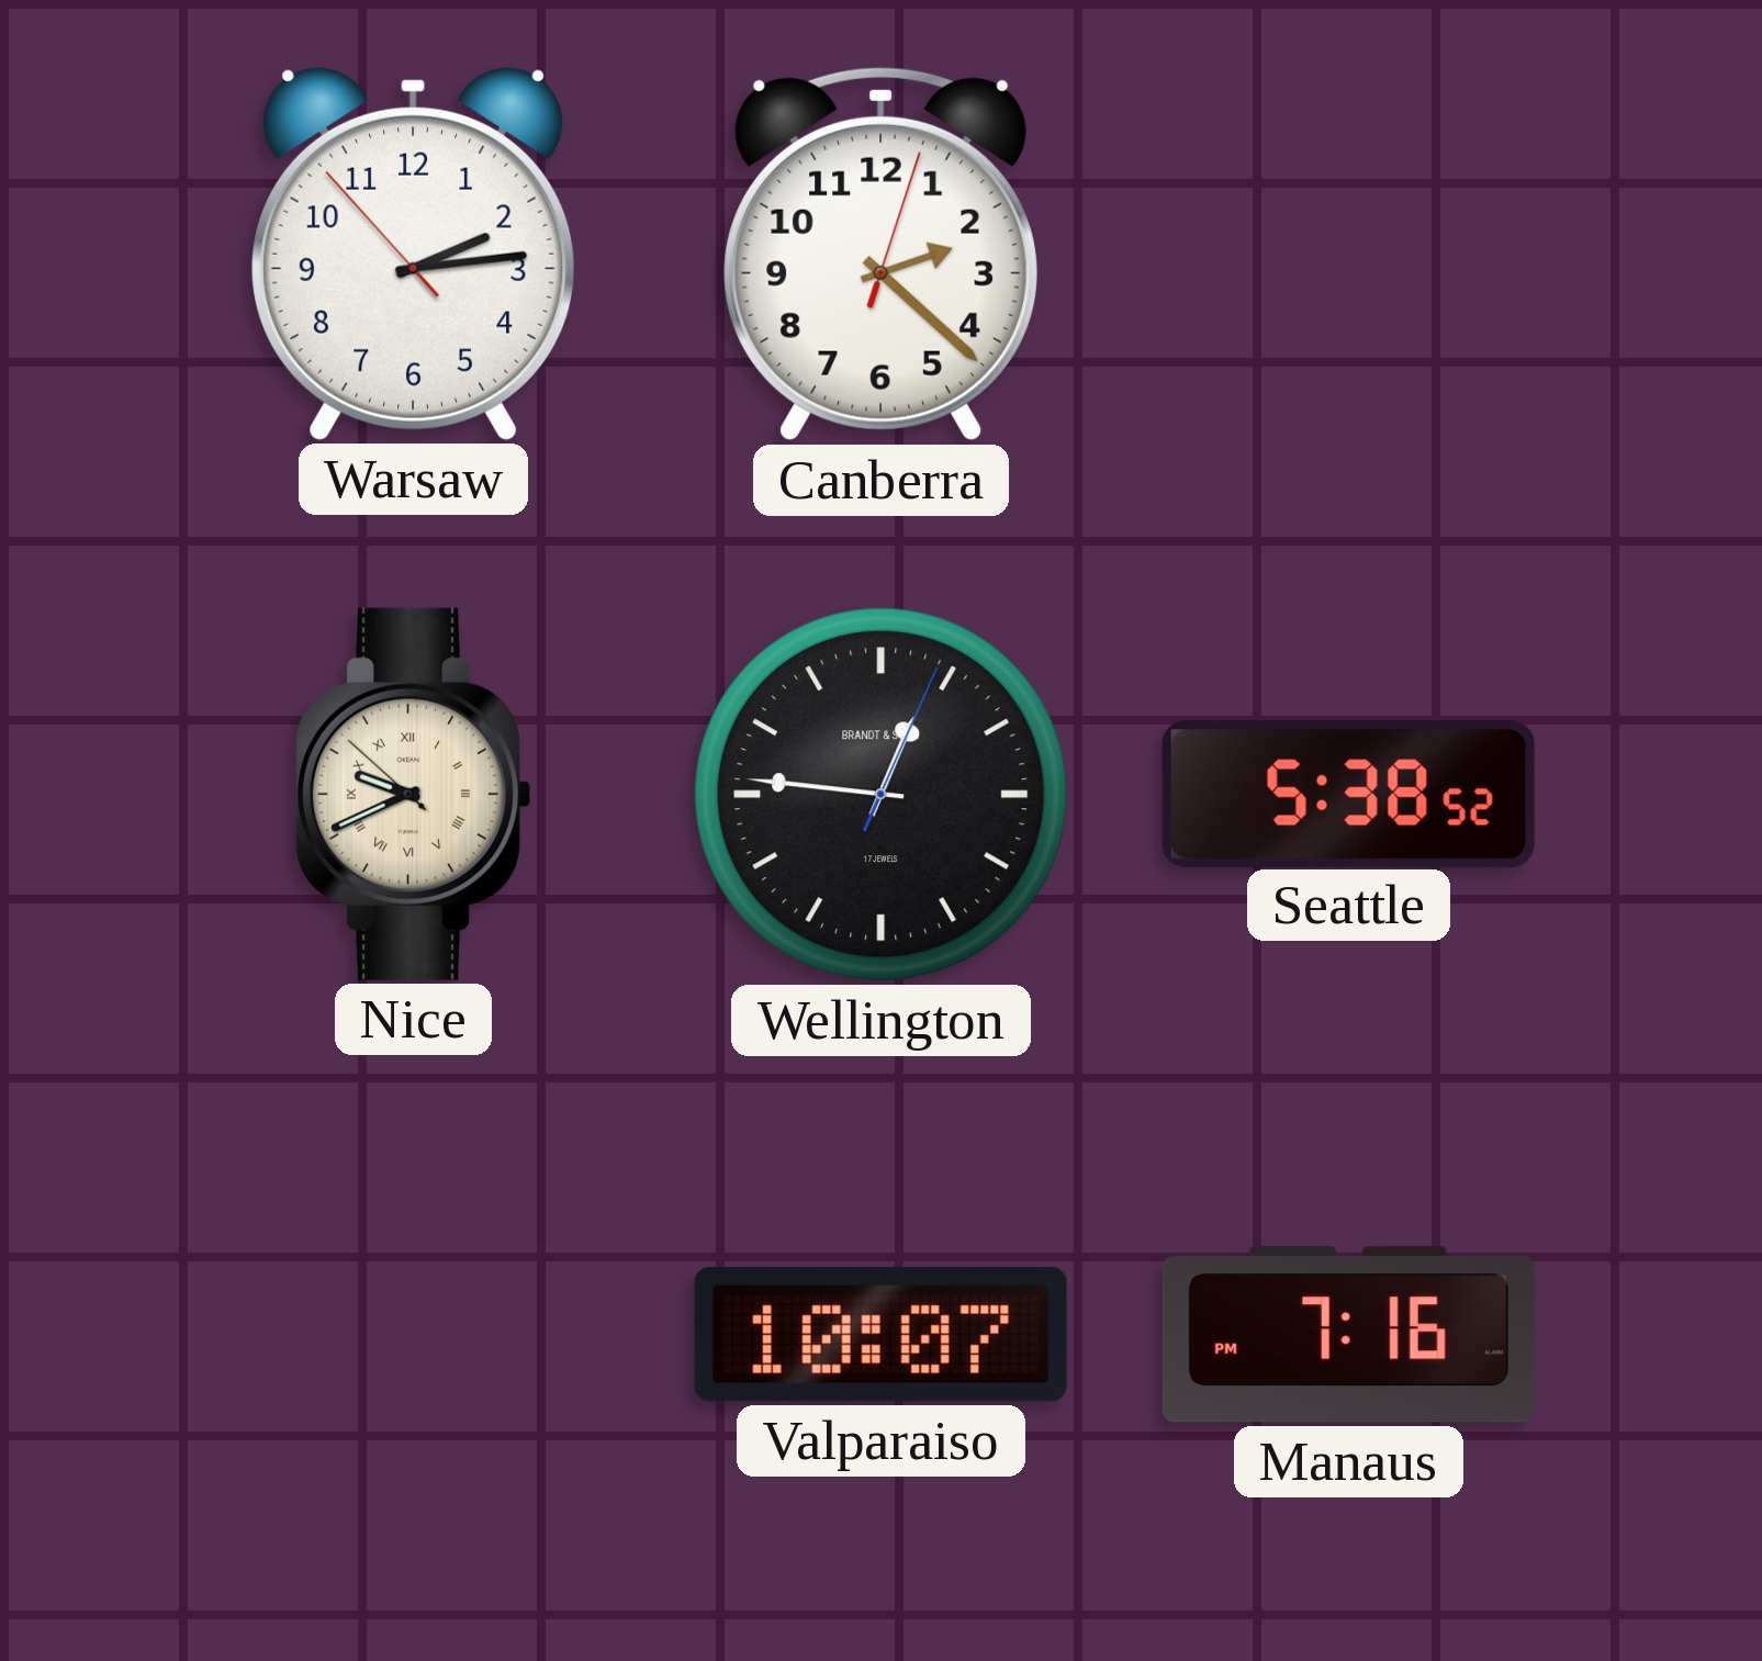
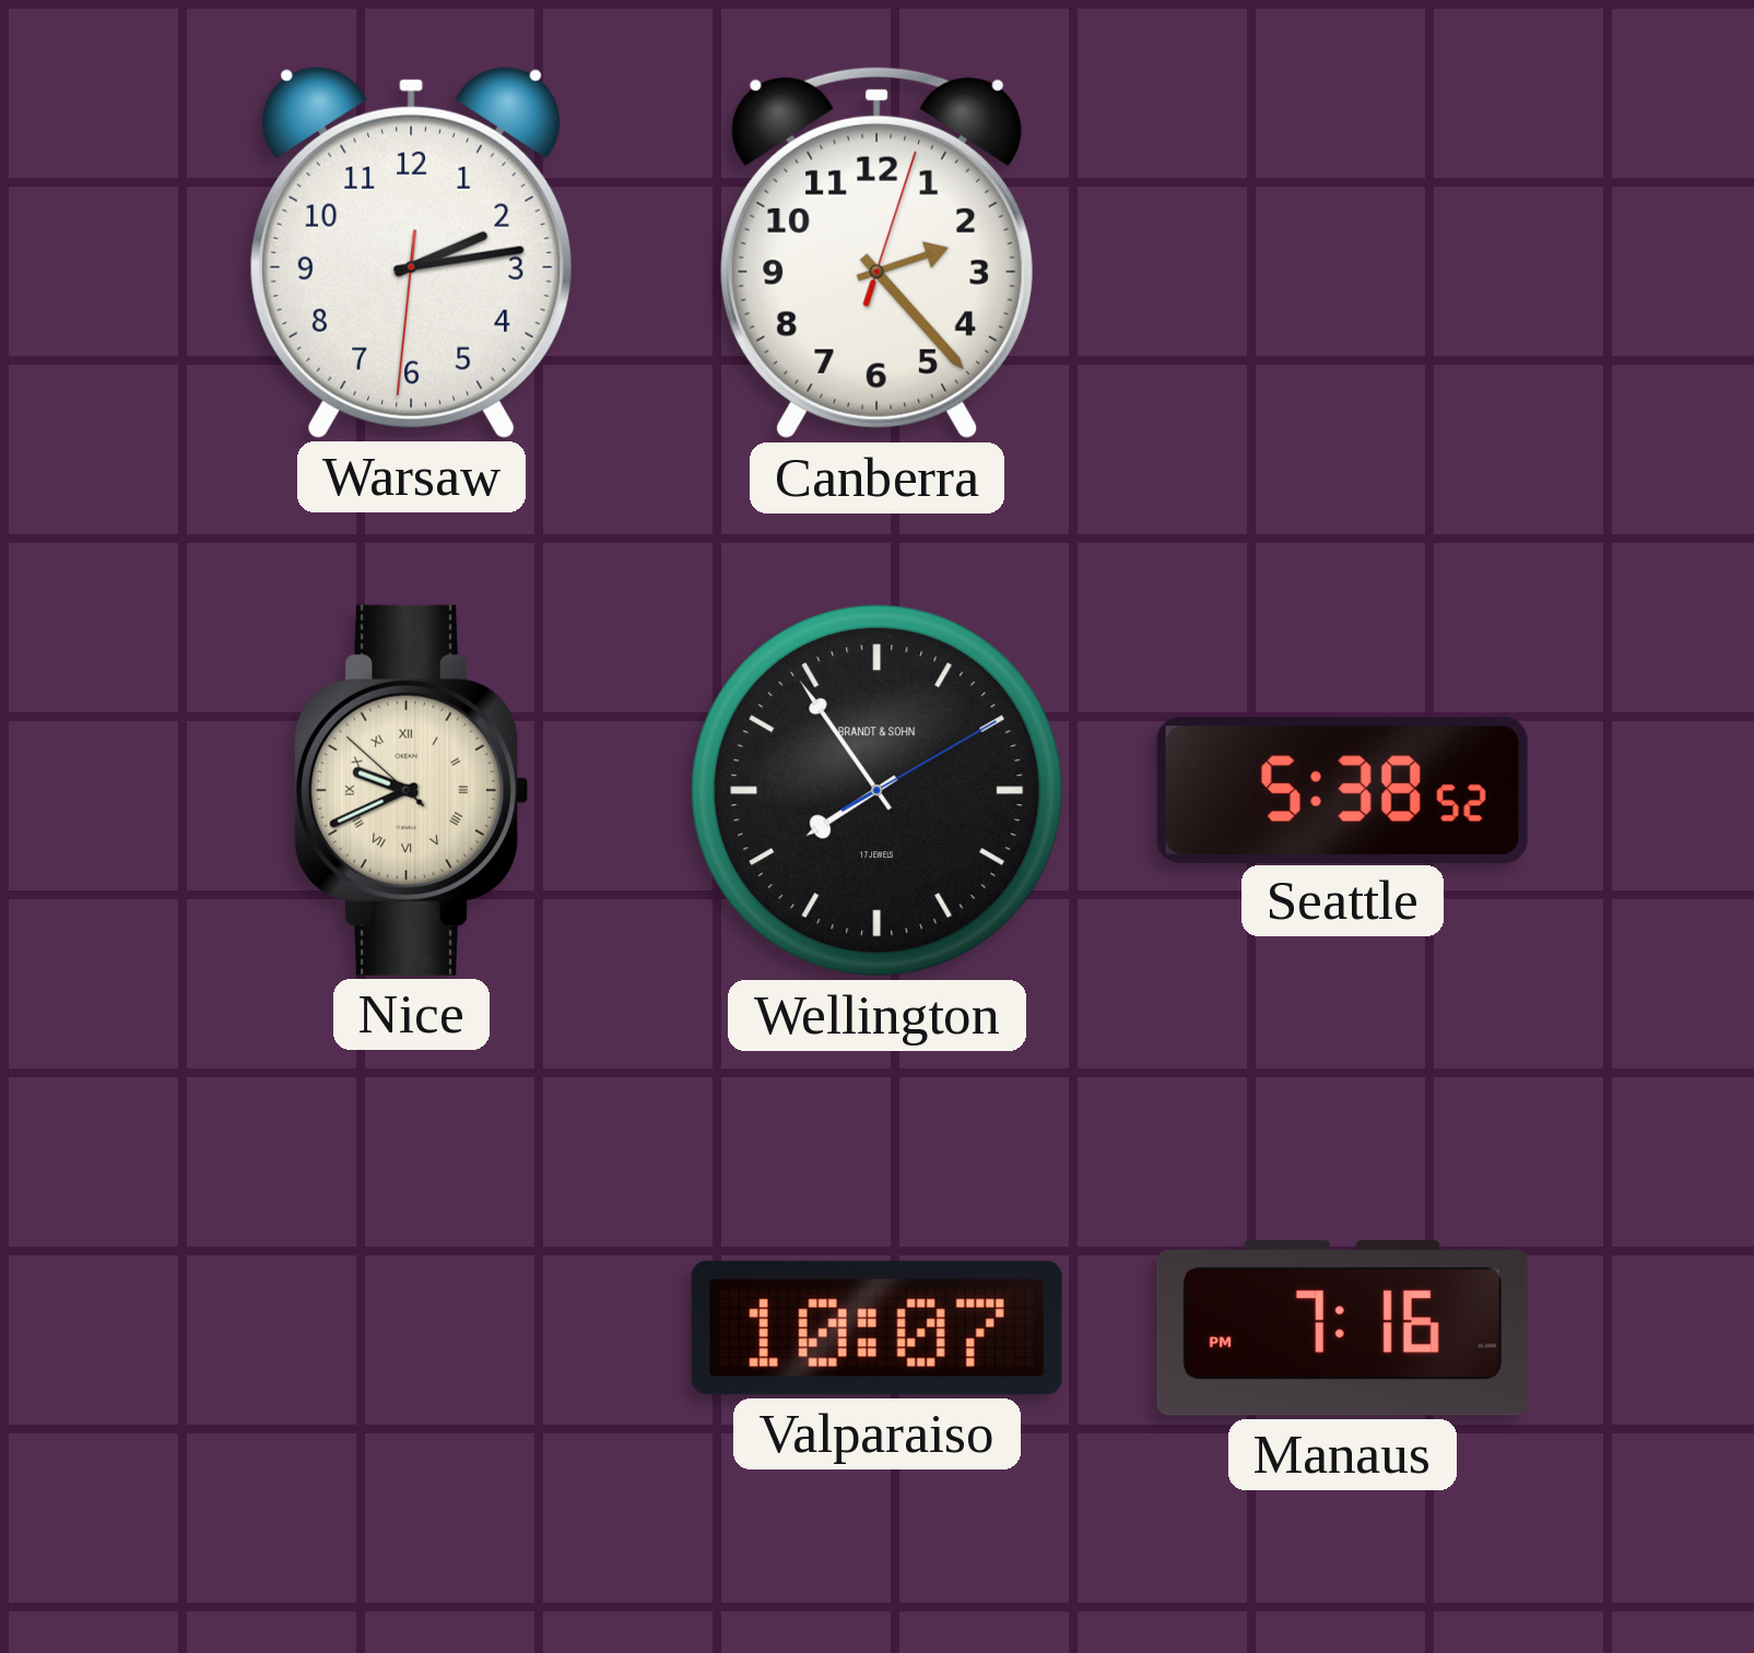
Warsaw: 2:13:53 -> 2:13:31 (412, 252)
Canberra: 2:22 -> 2:23 (876, 252)
Wellington: 12:46 -> 7:54 (878, 791)
